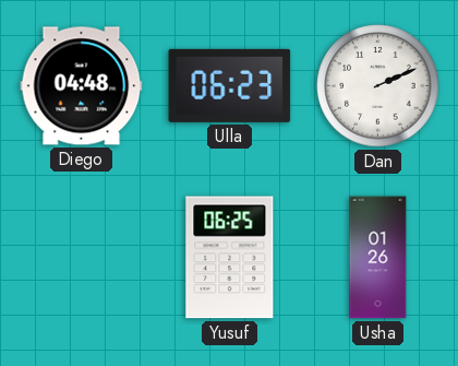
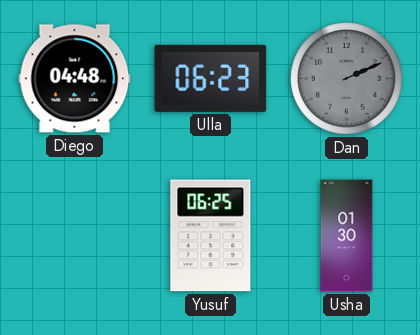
Dan dial: white -> grey (347, 79)
Usha: 01:26 -> 01:30 (347, 236)
